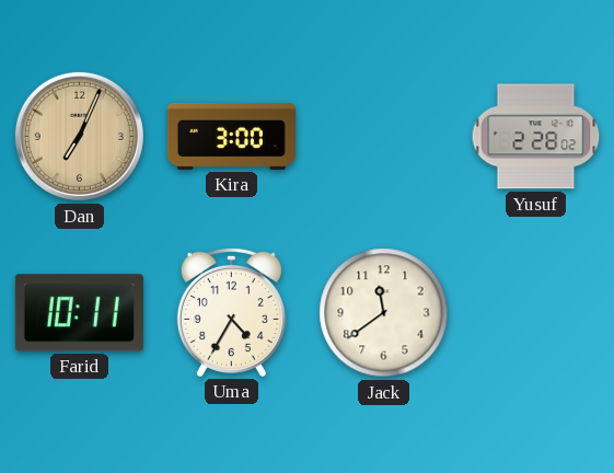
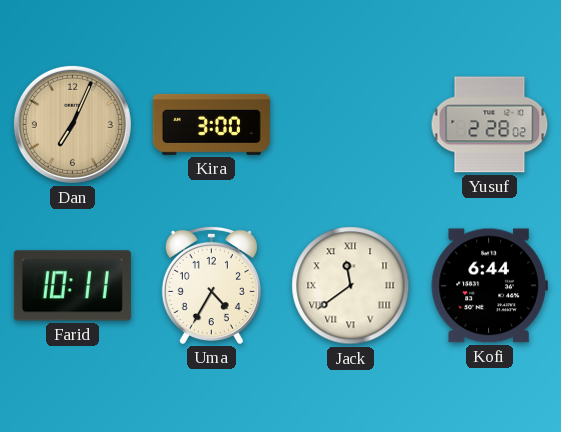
Jack numerals: Arabic -> Roman (351, 286)
Kofi: none -> 6:44 (489, 286)
